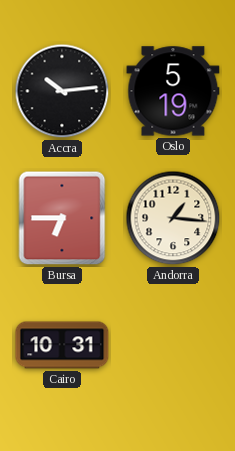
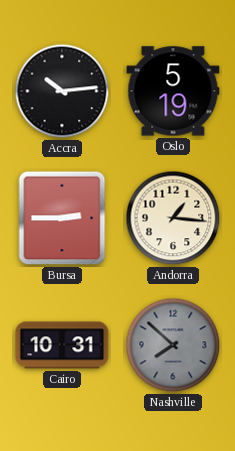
Bursa: 6:45 -> 2:45 (62, 218)
Nashville: none -> 7:52 (173, 345)
